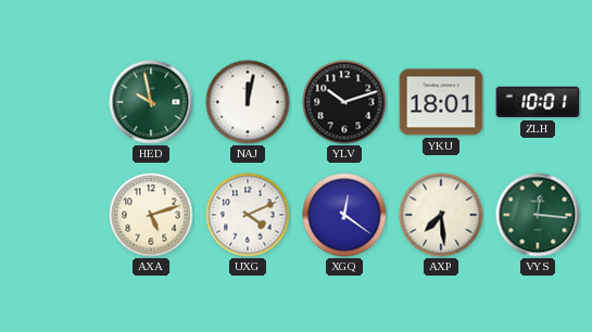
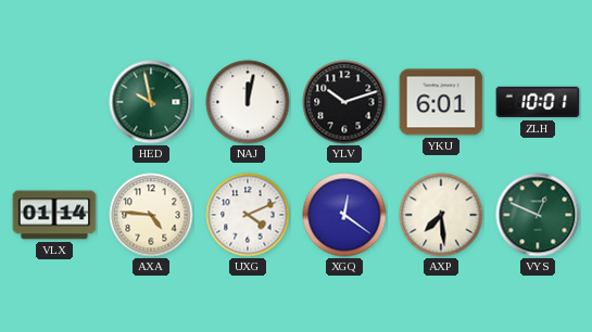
YKU: 18:01 -> 6:01 (441, 102)
VLX: none -> 01:14 (54, 215)
AXA: 5:12 -> 4:46 (151, 215)
VYS: 12:16 -> 12:49 (538, 215)
